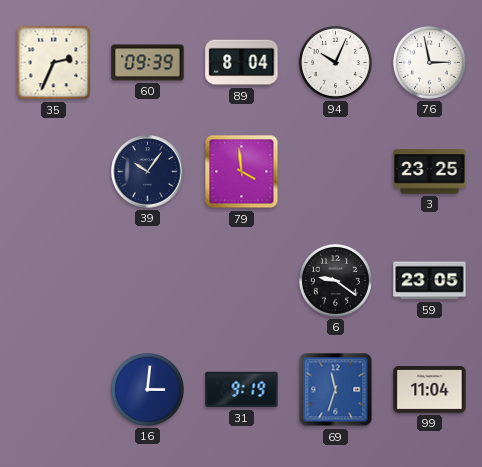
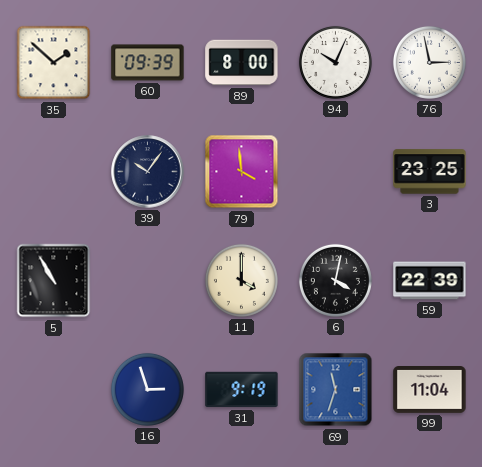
35: 2:34 -> 1:52 (54, 63)
89: 8:04 -> 8:00 (242, 63)
5: none -> 10:55 (54, 281)
11: none -> 4:00 (241, 280)
6: 9:21 -> 4:02 (335, 280)
59: 23:05 -> 22:39 (430, 281)
16: 3:01 -> 2:57 (147, 389)
